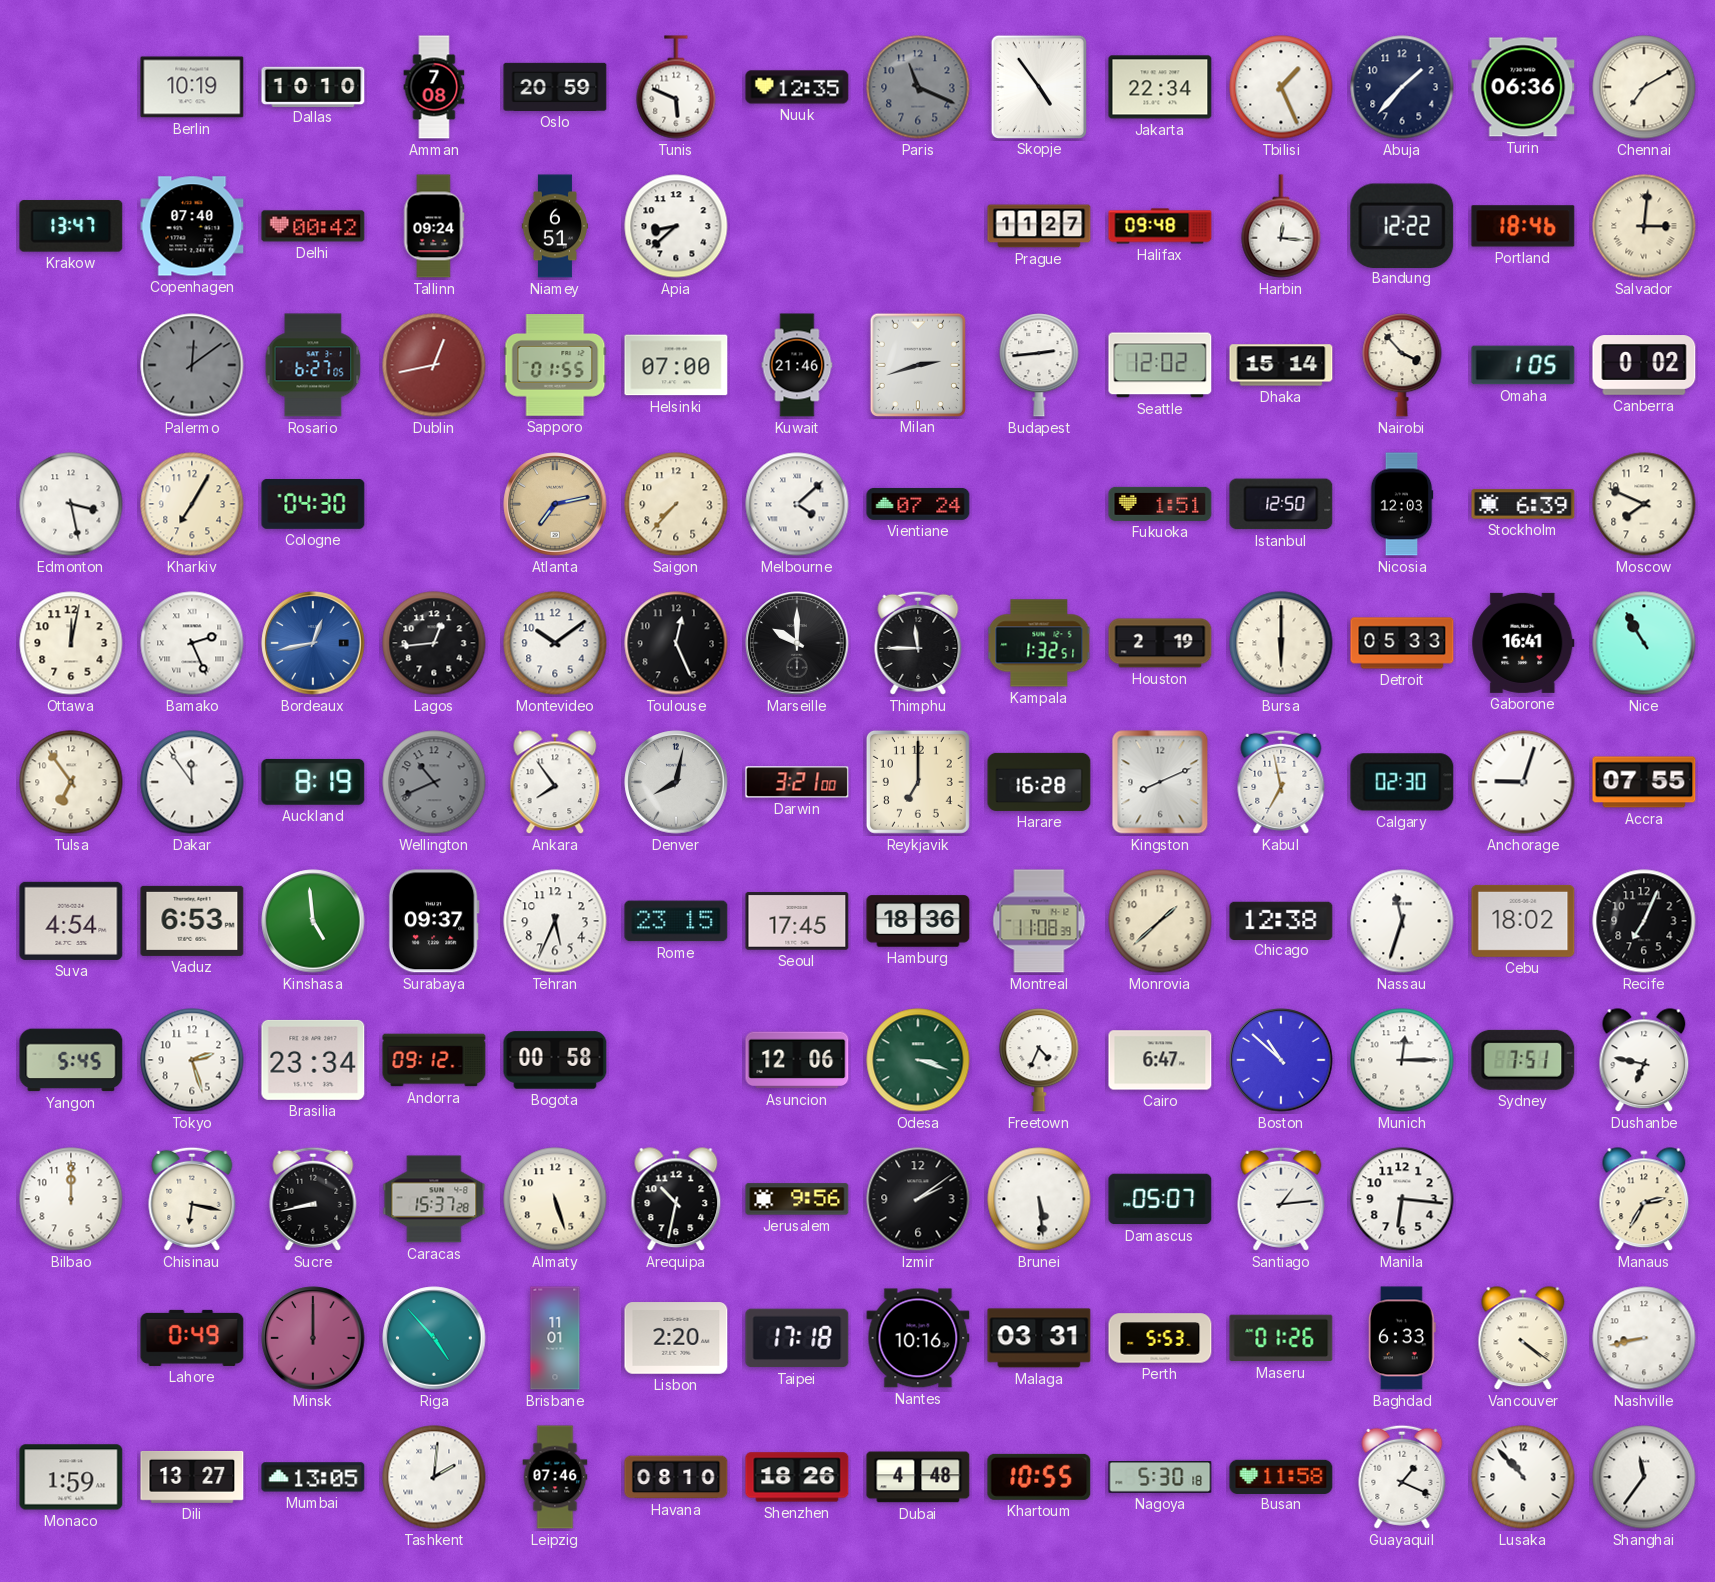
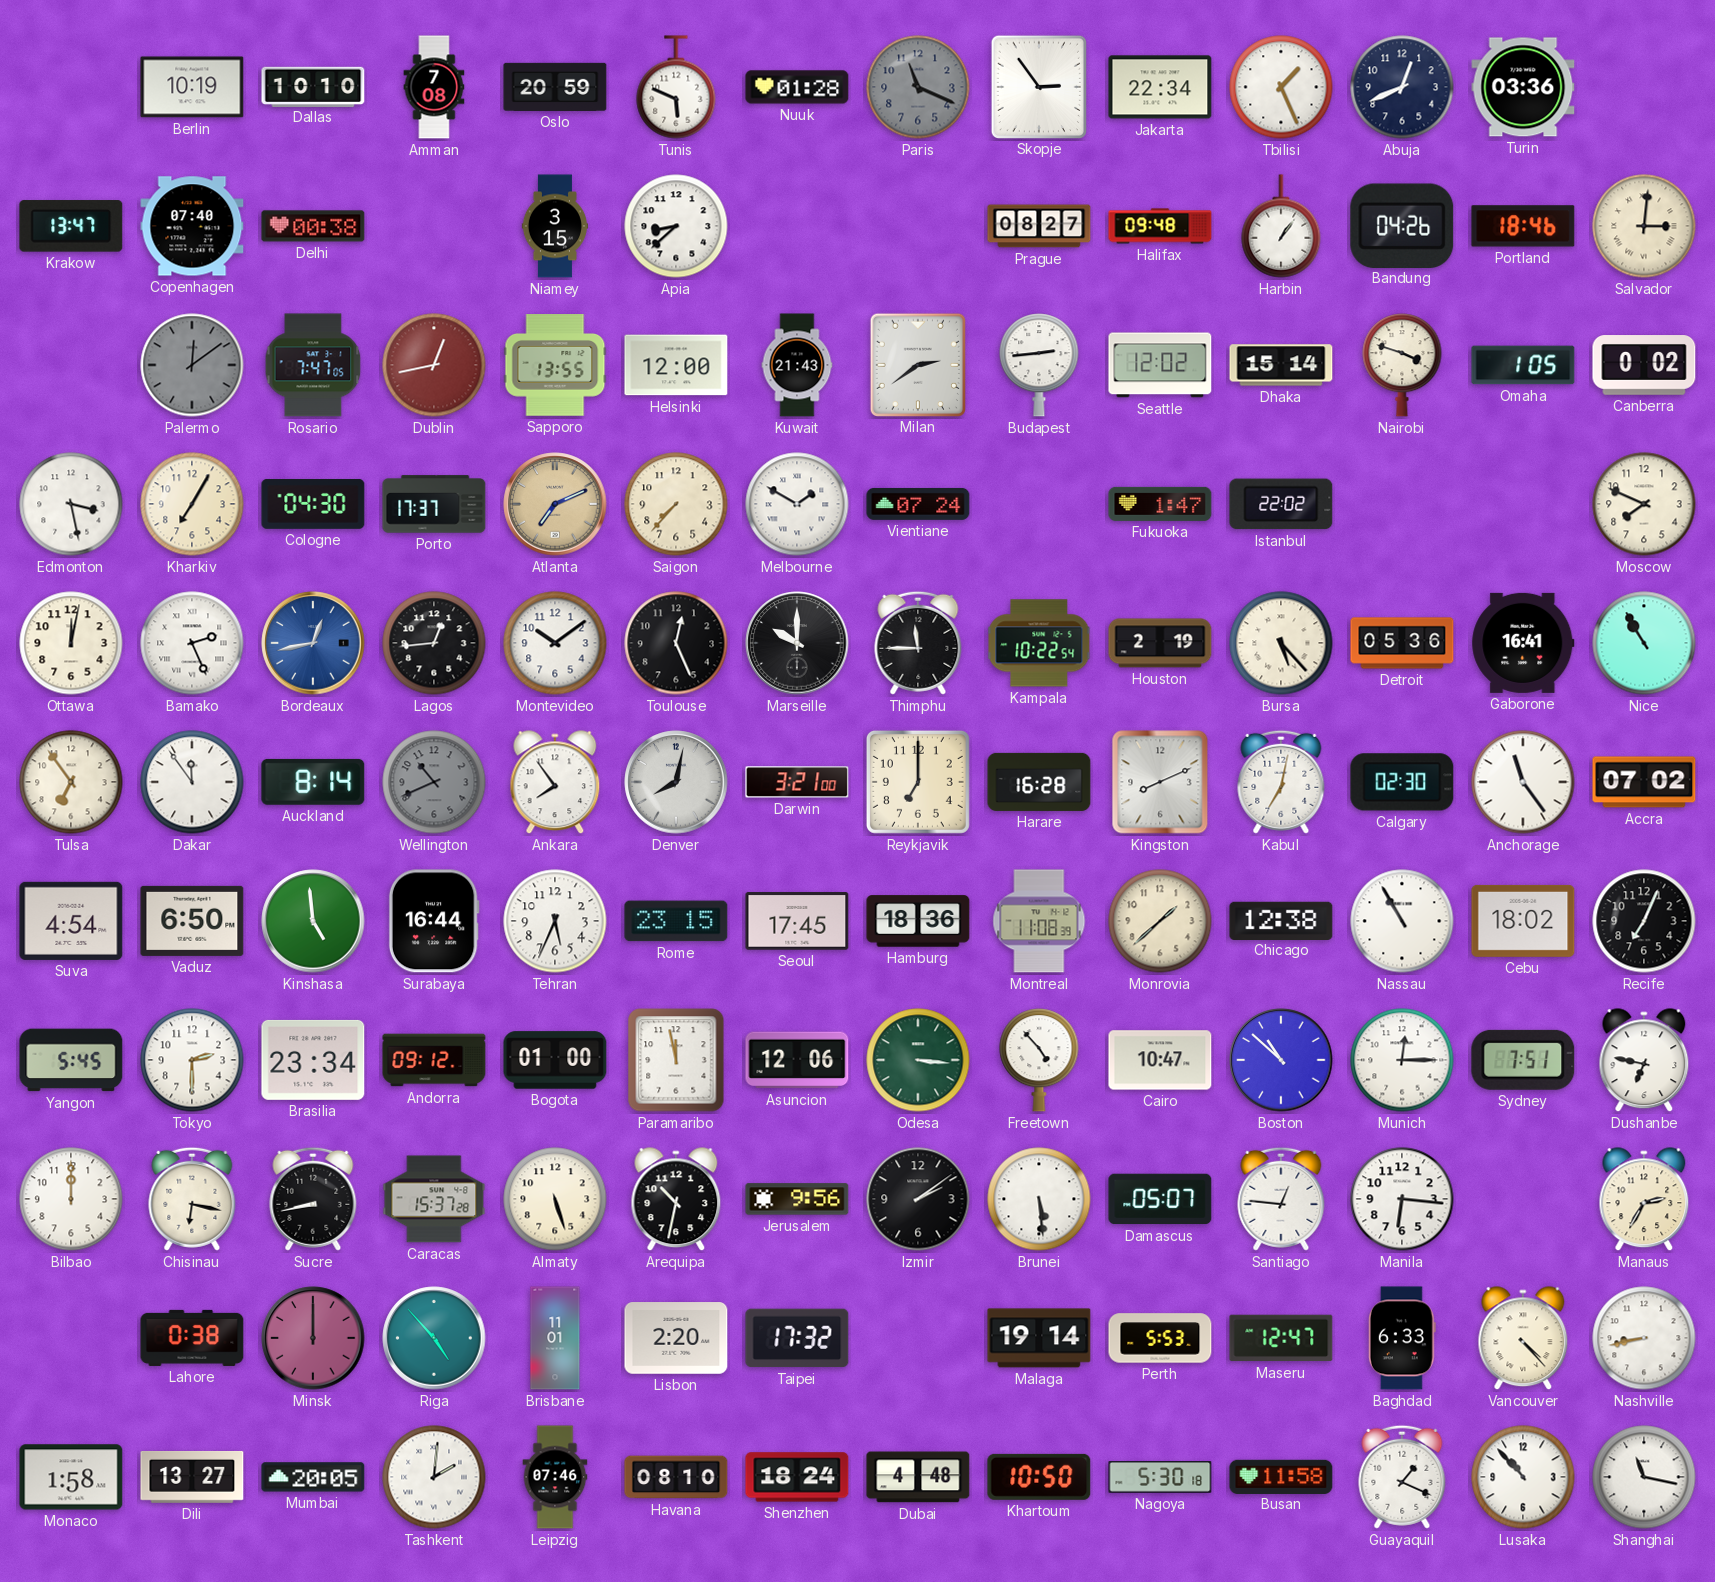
Nuuk: 12:35 -> 01:28 (797, 87)
Skopje: 4:54 -> 2:54 (1038, 86)
Abuja: 1:37 -> 12:41 (1402, 87)
Turin: 06:36 -> 03:36 (1523, 87)
Chennai: 7:10 -> none (1644, 87)
Delhi: 00:42 -> 00:38 (313, 226)
Tallinn: 09:24 -> none (434, 226)
Niamey: 6:51 -> 3:15 (554, 226)
Prague: 11:27 -> 08:27 (1039, 226)
Harbin: 12:16 -> 1:06 (1281, 226)
Bandung: 12:22 -> 04:26 (1402, 225)
Rosario: 6:27 -> 7:47 (313, 365)
Sapporo: 01:55 -> 13:55 (555, 365)
Helsinki: 07:00 -> 12:00 (676, 365)
Kuwait: 21:46 -> 21:43 (797, 365)
Milan: 2:42 -> 2:39 (917, 364)
Nairobi: 3:53 -> 3:48 (1402, 365)
Porto: none -> 17:37 (434, 504)
Atlanta: 7:13 -> 7:11 (555, 504)
Melbourne: 4:08 -> 1:50 (797, 504)
Fukuoka: 1:51 -> 1:47 (1160, 504)
Istanbul: 12:50 -> 22:02 (1281, 504)
Nicosia: 12:03 -> none (1402, 504)
Stockholm: 6:39 -> none (1523, 504)
Kampala: 1:32 -> 10:22 (1039, 643)
Bursa: 6:00 -> 5:23 (1281, 643)
Detroit: 05:33 -> 05:36 (1402, 643)
Auckland: 8:19 -> 8:14 (313, 782)
Kabul: 6:58 -> 7:02 (1281, 782)
Anchorage: 9:03 -> 11:24 (1523, 782)
Accra: 07:55 -> 07:02 (1644, 782)
Vaduz: 6:53 -> 6:50 (192, 921)
Surabaya: 09:37 -> 16:44 (434, 921)
Nassau: 11:33 -> 10:55 (1402, 921)
Tokyo: 2:27 -> 2:30 (192, 1060)
Bogota: 00:58 -> 01:00 (555, 1060)
Paramaribo: none -> 11:58 (676, 1060)
Odesa: 3:18 -> 3:16 (918, 1060)
Freetown: 4:34 -> 4:53 (1039, 1060)
Cairo: 6:47 -> 10:47 (1160, 1060)
Santiago: 1:14 -> 12:46 (1281, 1199)
Lahore: 0:49 -> 0:38 (192, 1338)
Taipei: 17:18 -> 17:32 (797, 1338)
Nantes: 10:16 -> none (918, 1338)
Malaga: 03:31 -> 19:14 (1039, 1338)
Maseru: 01:26 -> 12:47 (1281, 1338)
Vancouver: 4:21 -> 4:23 (1523, 1339)
Monaco: 1:59 -> 1:58 (71, 1477)
Mumbai: 13:05 -> 20:05 (313, 1477)
Shenzhen: 18:26 -> 18:24 (797, 1477)
Khartoum: 10:55 -> 10:50 (1039, 1477)
Shanghai: 11:36 -> 11:17 (1644, 1477)
